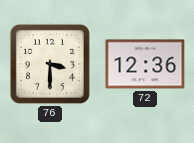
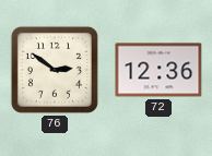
76: 3:30 -> 2:51 (55, 70)
